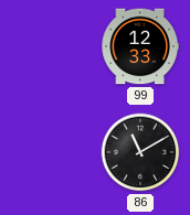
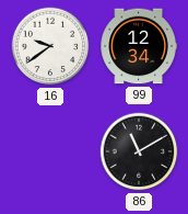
16: none -> 9:39 (50, 46)
99: 12:33 -> 12:34 (139, 46)
